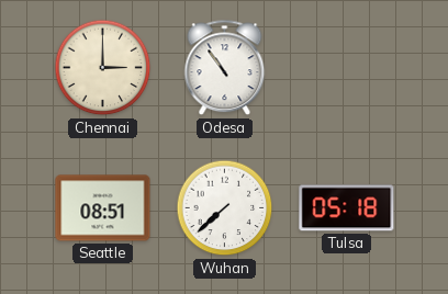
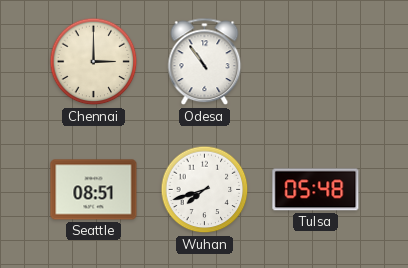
Wuhan: 7:38 -> 7:42 (205, 190)
Tulsa: 05:18 -> 05:48 (316, 190)
